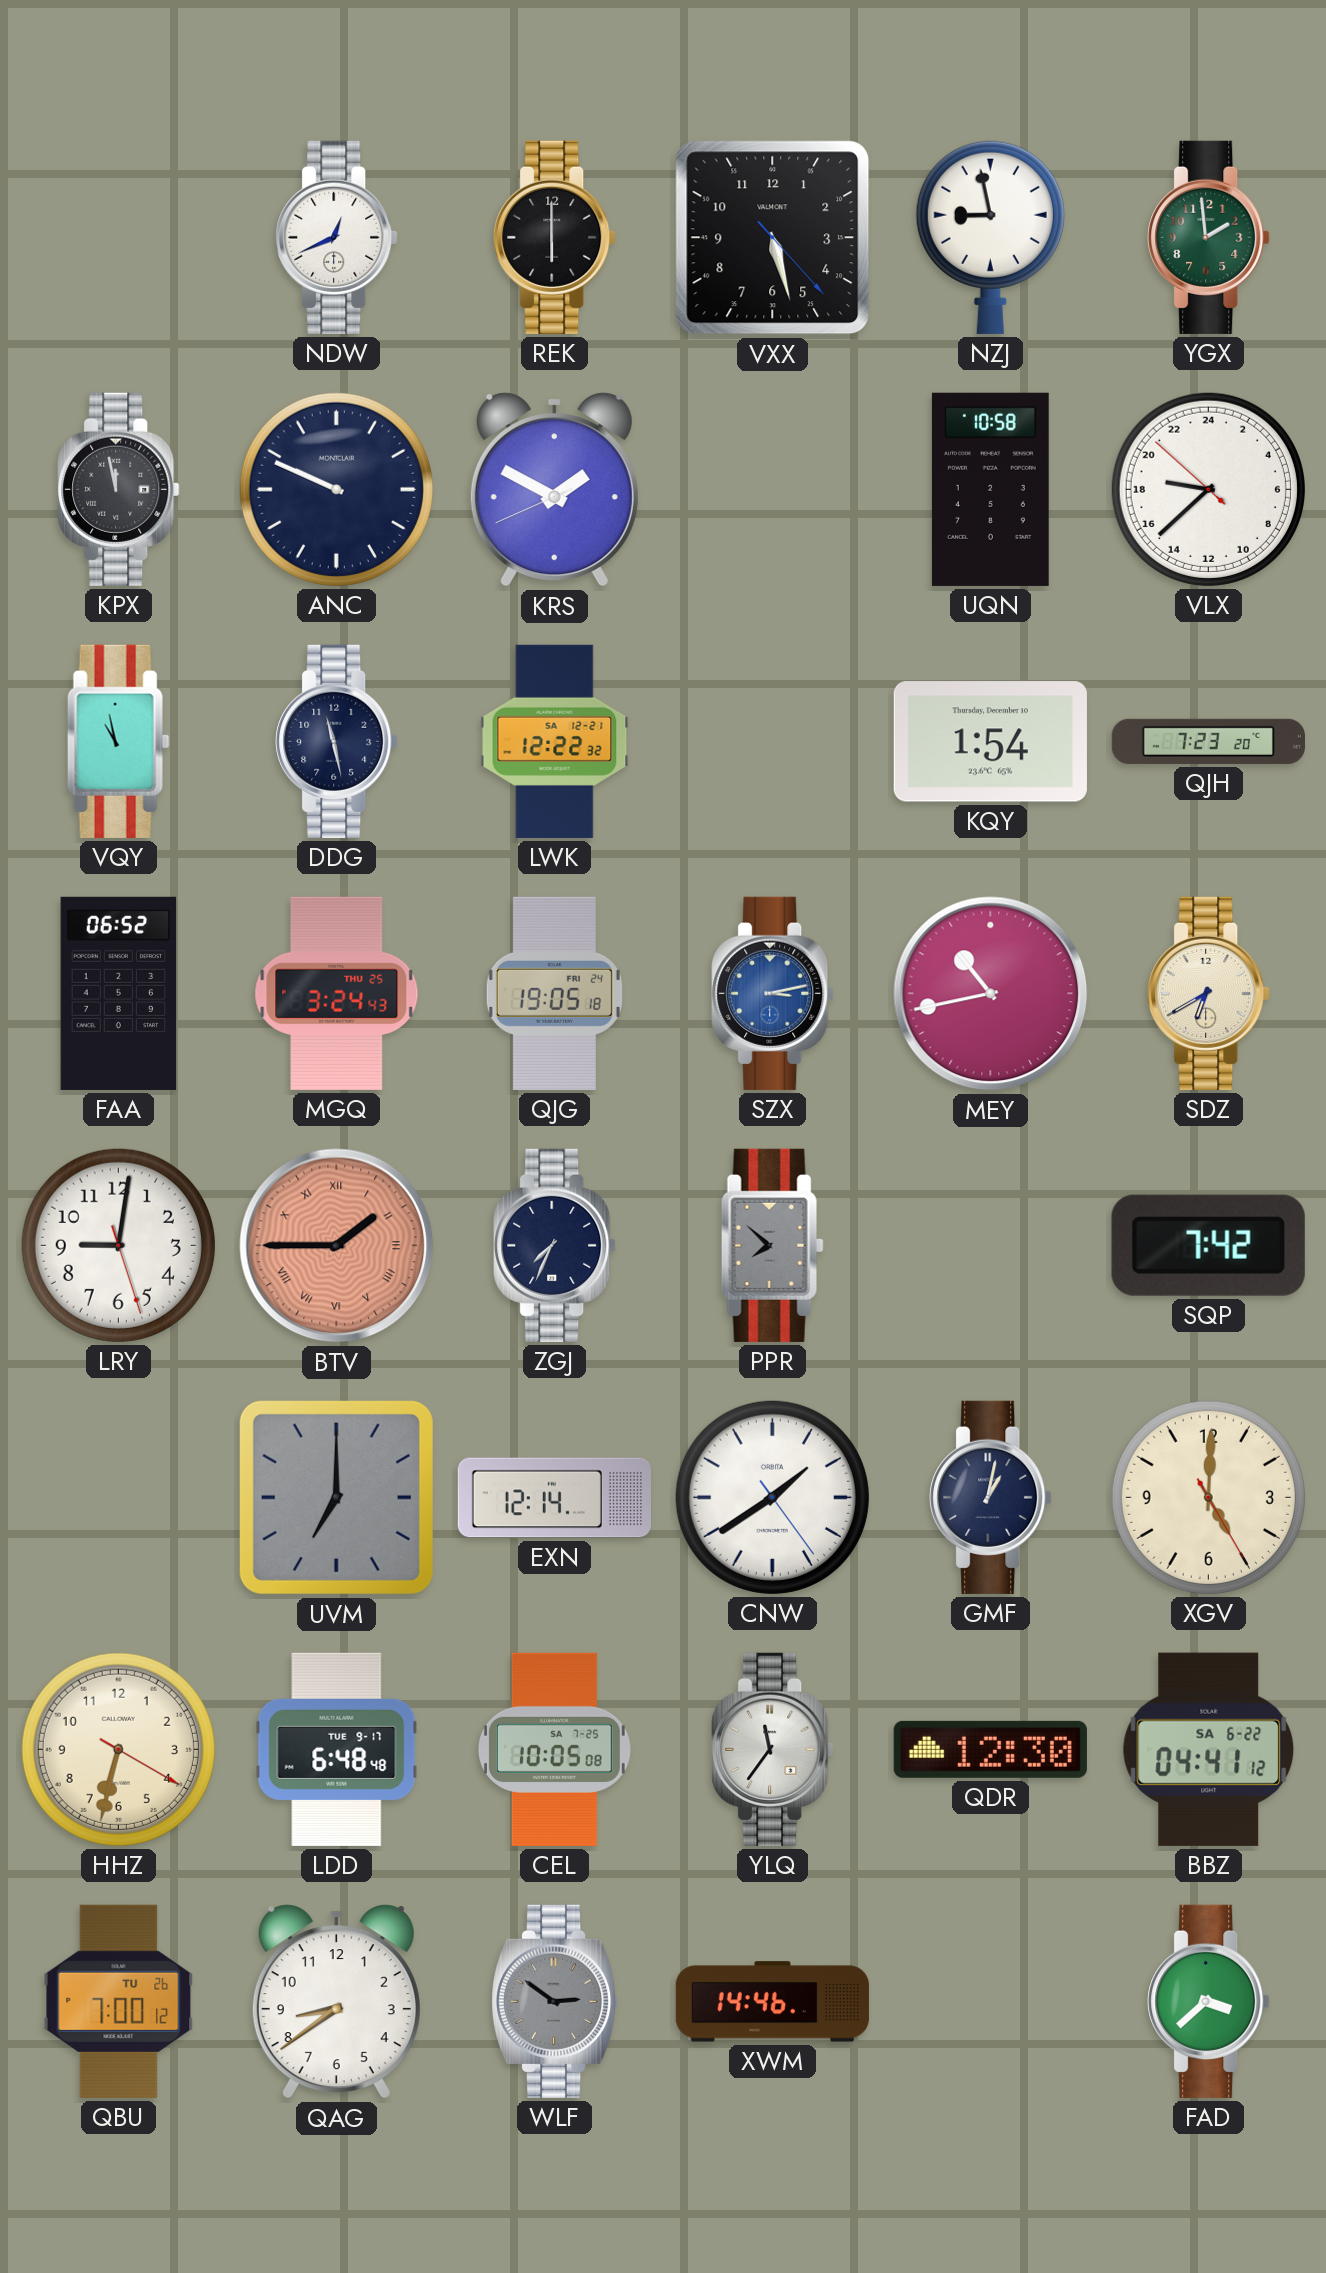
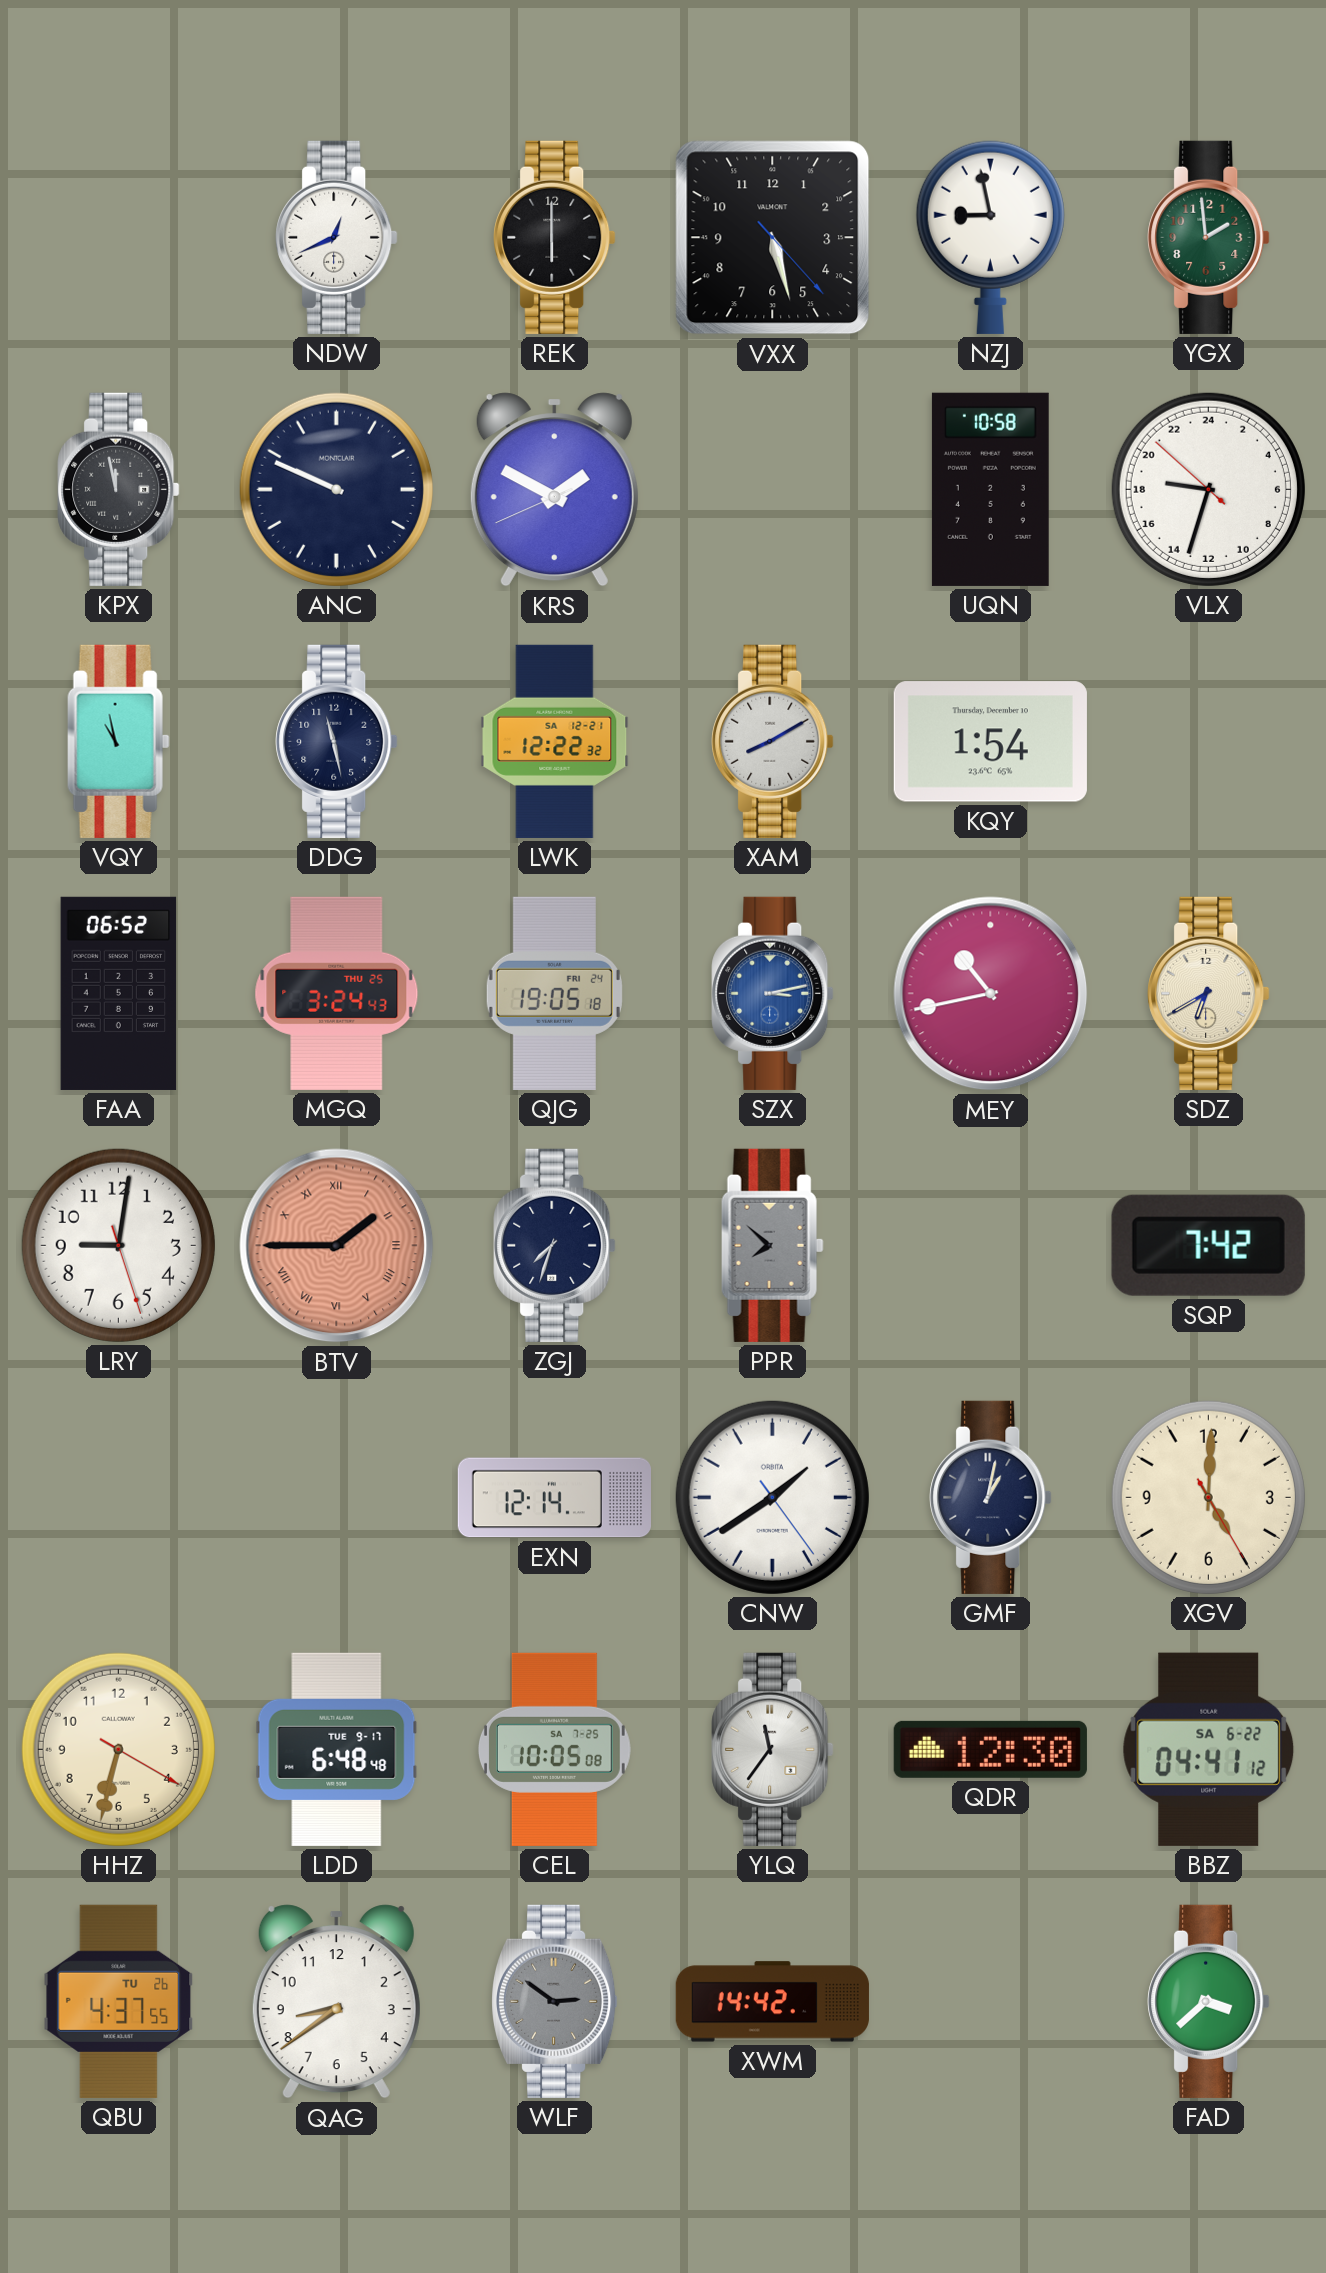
VLX: 18:37 -> 18:32 (1208, 489)
XAM: none -> 8:10 (773, 741)
QJH: 7:23 -> none (1208, 741)
ZGJ: 7:34 -> 7:33 (555, 1245)
UVM: 7:00 -> none (336, 1497)
QBU: 7:00 -> 4:37 (119, 2001)
XWM: 14:46 -> 14:42 (772, 2002)
